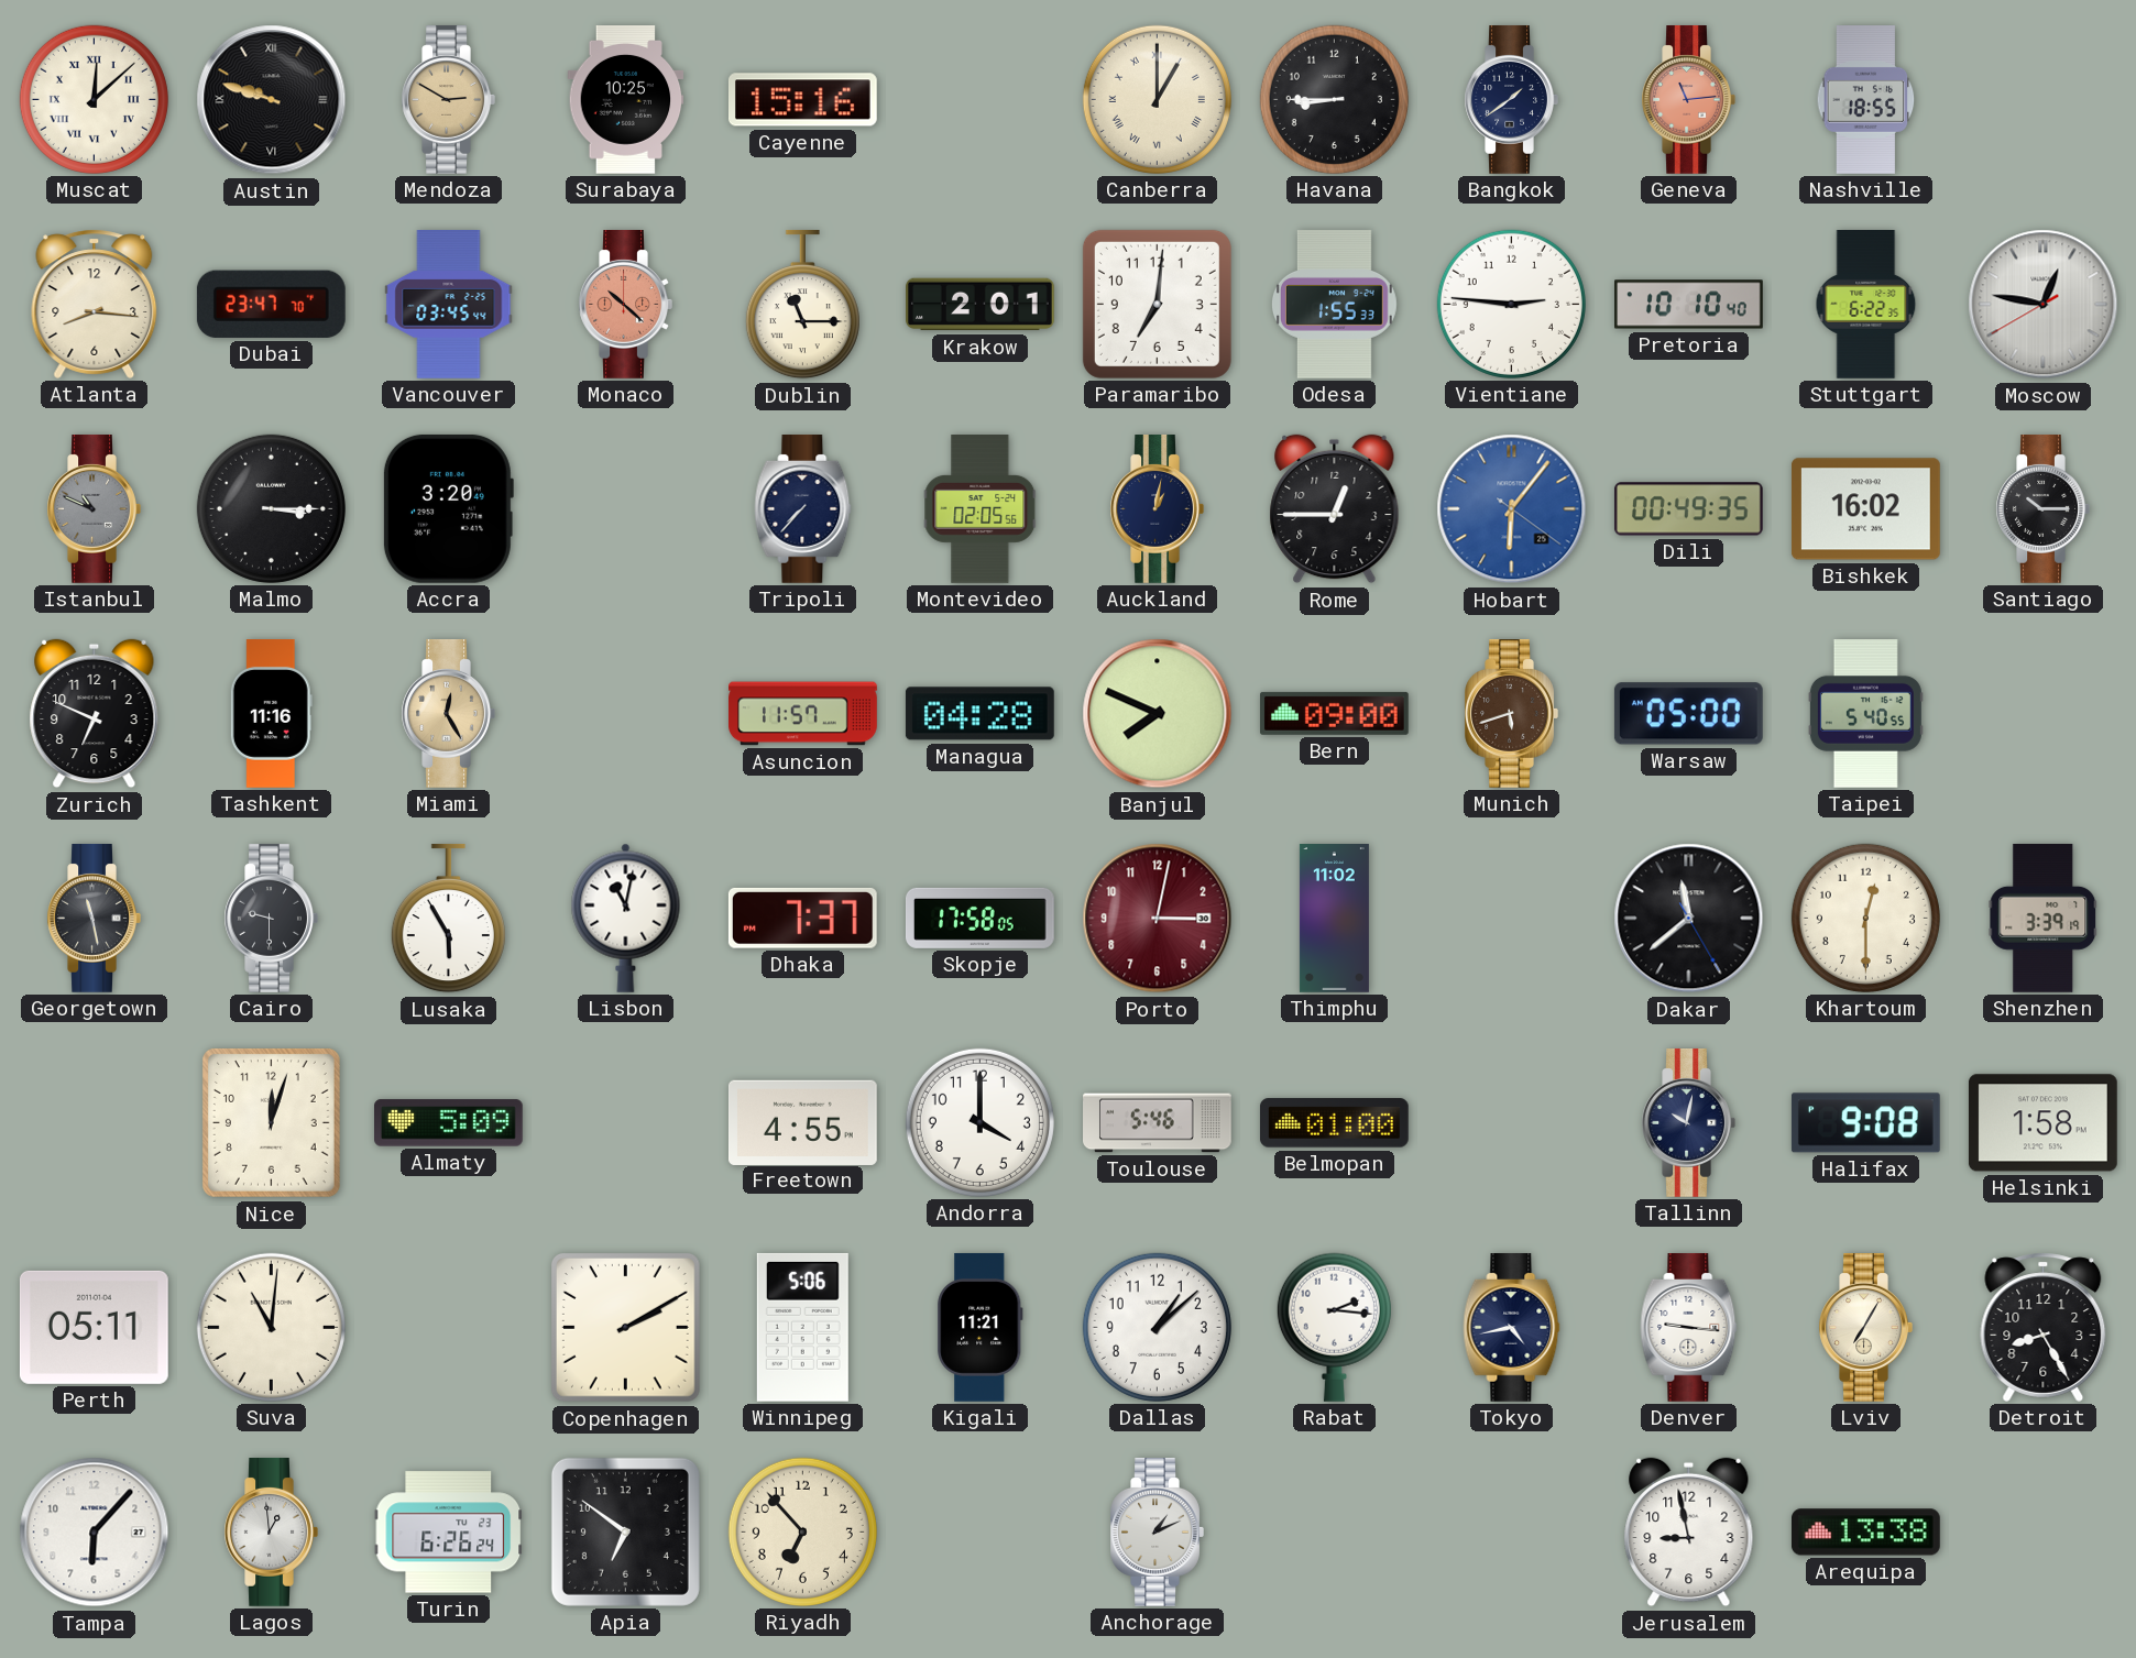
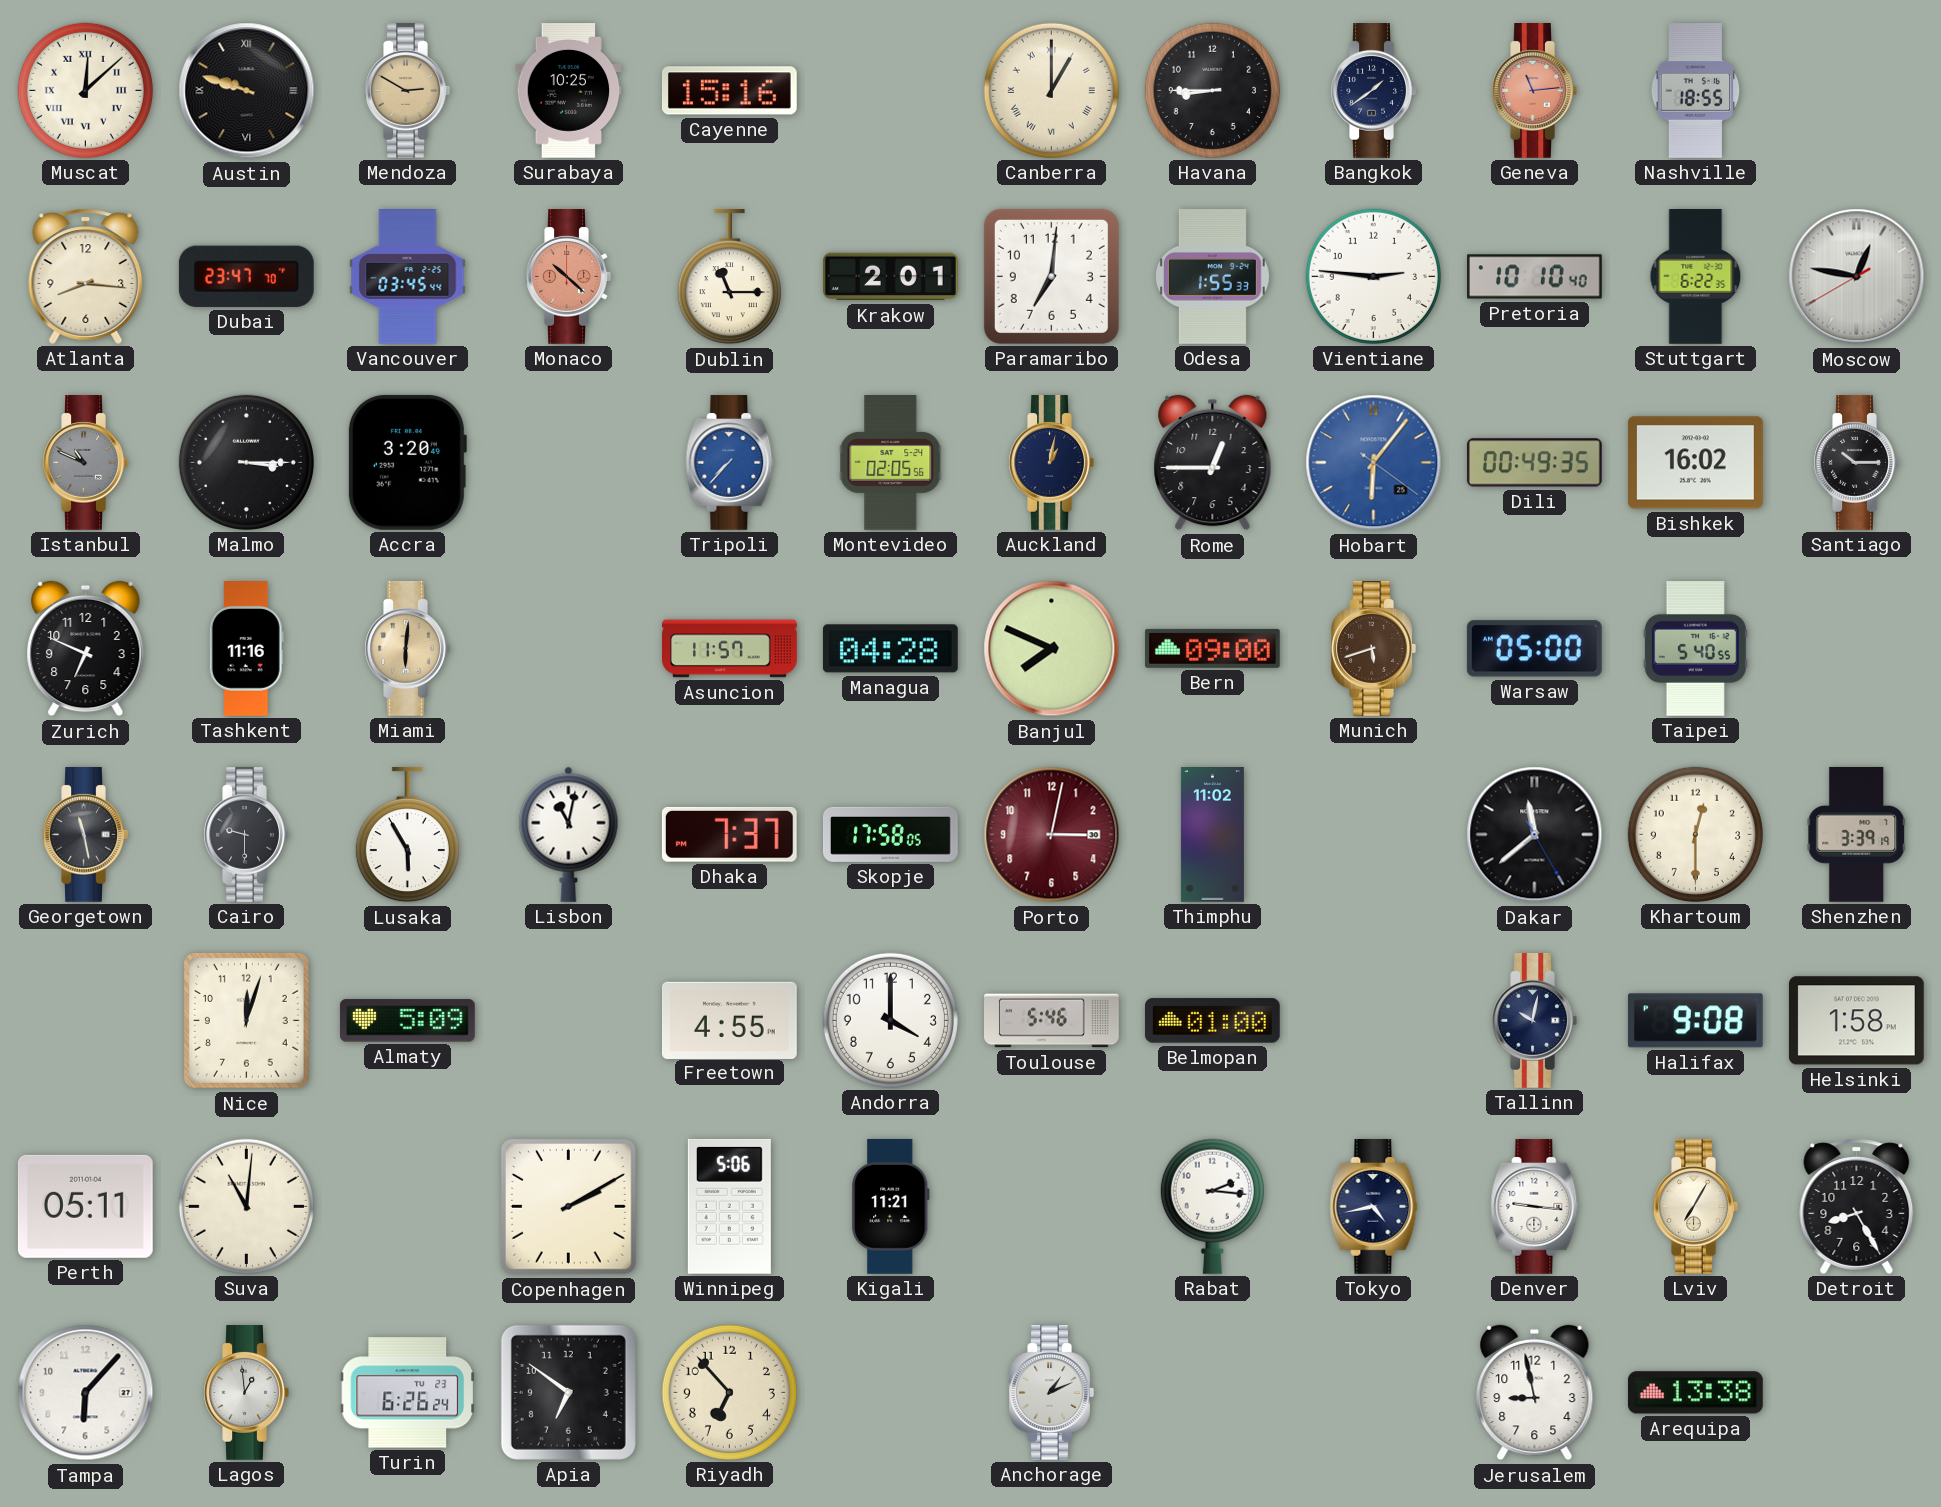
Tripoli dial: navy -> blue (730, 463)
Miami: 12:25 -> 6:01 (407, 649)
Dallas: 1:08 -> none (1157, 1327)
